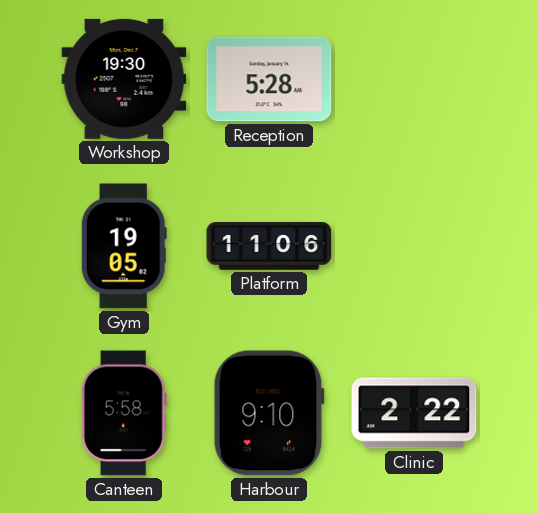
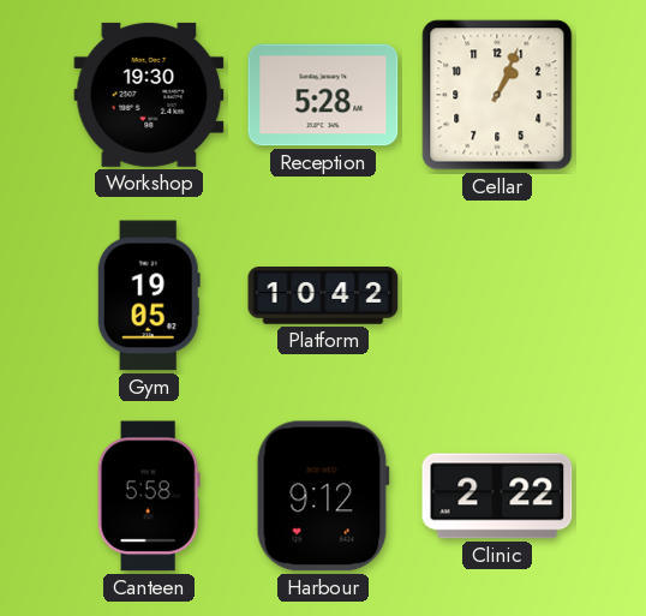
Cellar: none -> 1:04 (497, 95)
Platform: 11:06 -> 10:42 (323, 297)
Harbour: 9:10 -> 9:12 (323, 496)
